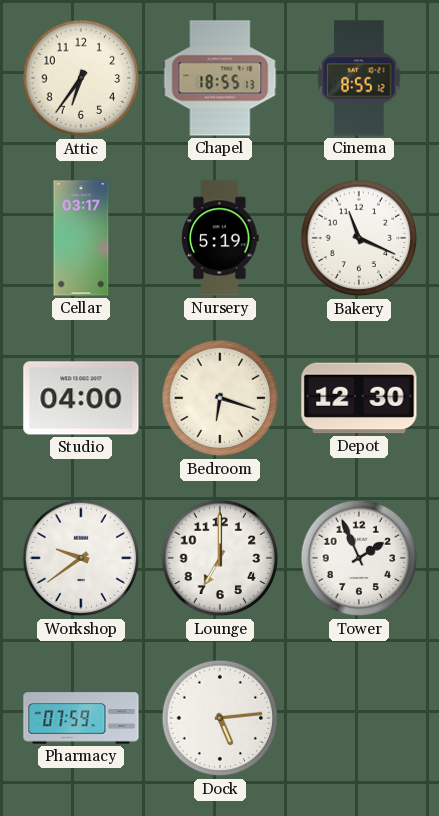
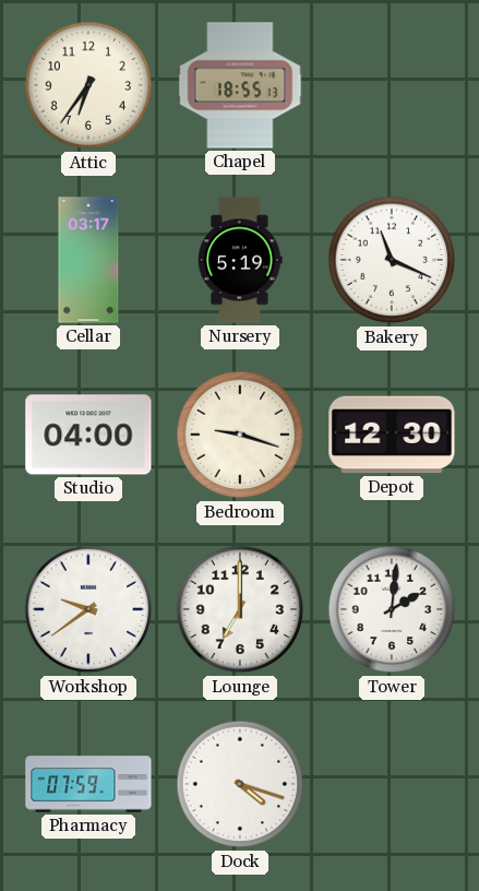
Cinema: 8:55 -> none (359, 78)
Bedroom: 6:18 -> 9:18 (240, 435)
Tower: 1:56 -> 2:01 (392, 609)
Dock: 5:14 -> 4:18 (240, 784)
